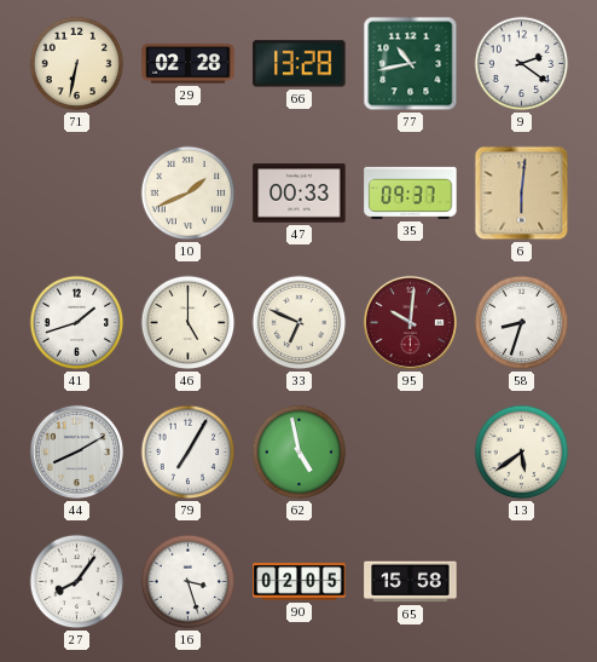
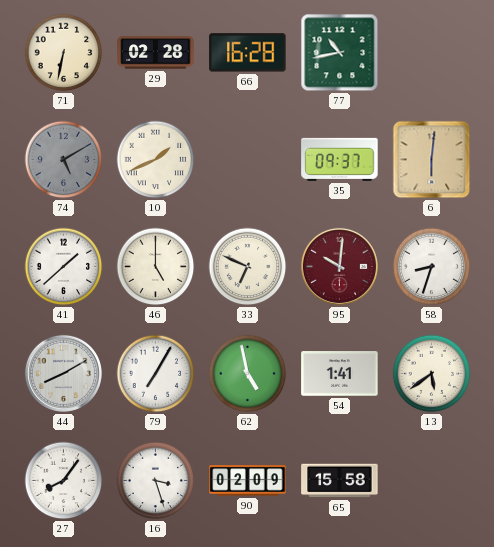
66: 13:28 -> 16:28 (248, 53)
9: 2:21 -> none (522, 64)
74: none -> 5:10 (64, 160)
47: 00:33 -> none (300, 194)
41: 1:42 -> 1:38 (64, 267)
54: none -> 1:41 (340, 374)
90: 02:05 -> 02:09 (248, 481)
